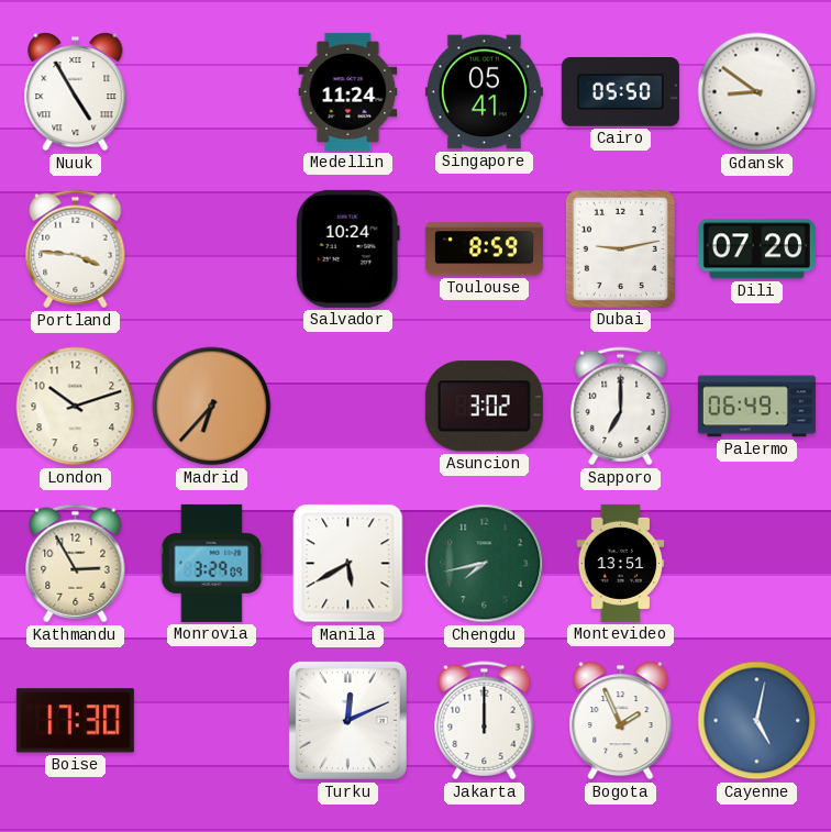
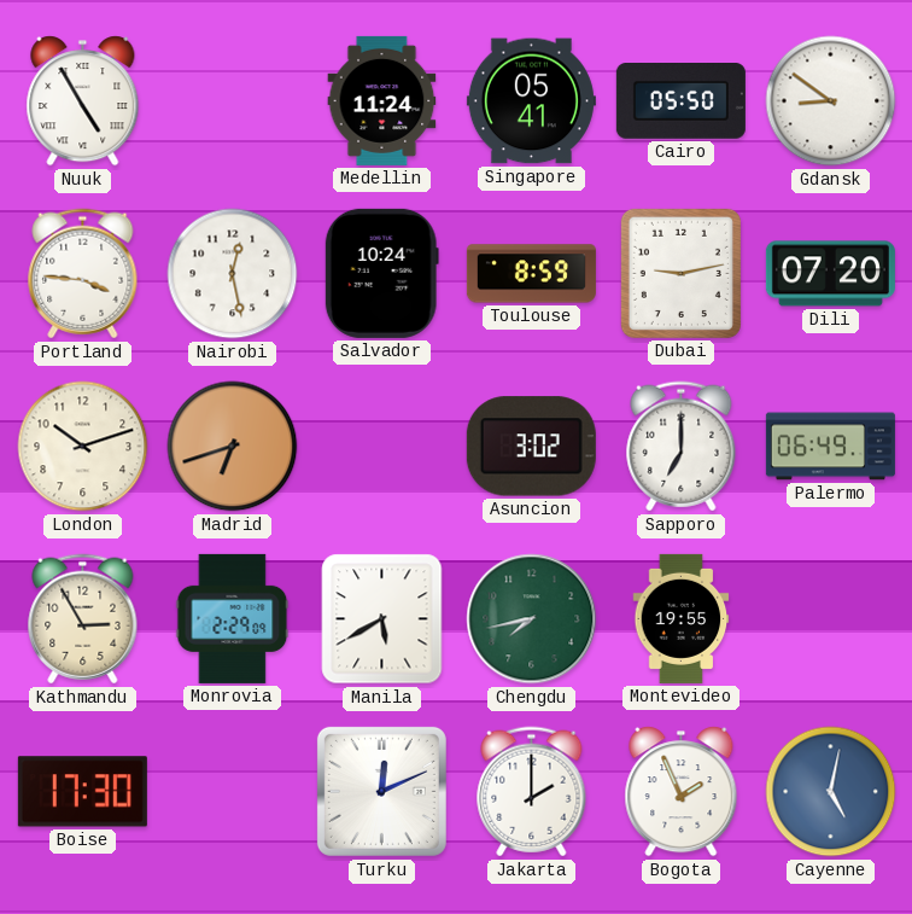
Nairobi: none -> 12:28 (233, 274)
Madrid: 6:37 -> 6:42 (233, 447)
Monrovia: 3:29 -> 2:29 (233, 618)
Montevideo: 13:51 -> 19:55 (682, 618)
Jakarta: 12:00 -> 2:00 (532, 792)
